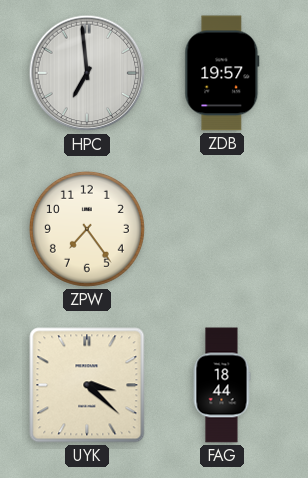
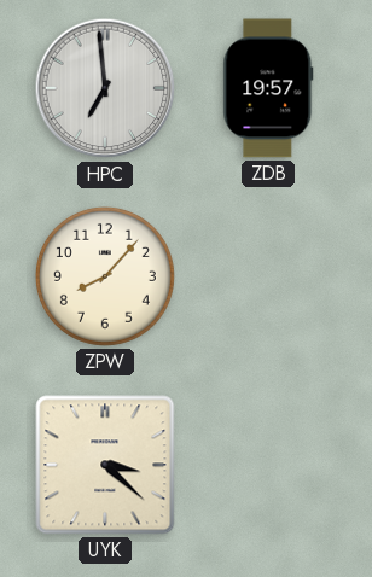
ZPW: 7:24 -> 8:07 (105, 276)
FAG: 18:44 -> none (222, 385)
